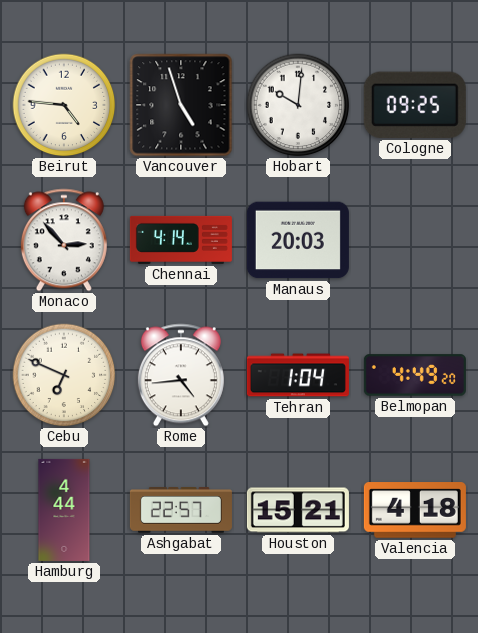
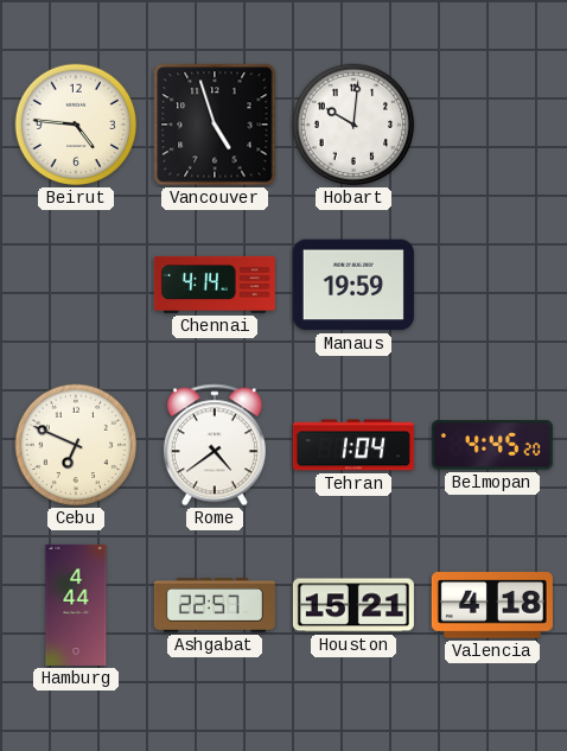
Cologne: 09:25 -> none (415, 105)
Monaco: 2:53 -> none (64, 240)
Manaus: 20:03 -> 19:59 (353, 285)
Rome: 4:44 -> 4:39 (215, 445)
Belmopan: 4:49 -> 4:45 (492, 445)
